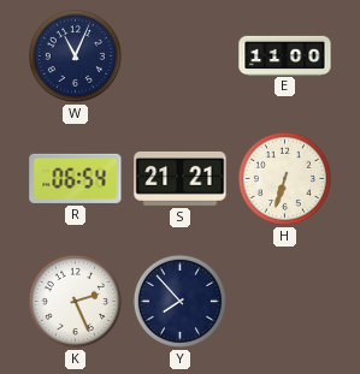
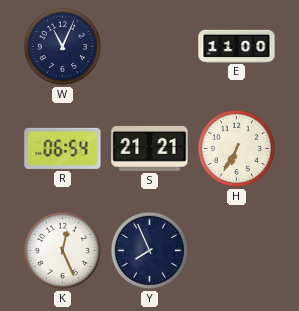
H: 6:33 -> 6:35 (236, 148)
K: 2:26 -> 12:26 (62, 250)
Y: 7:53 -> 7:56 (149, 250)
